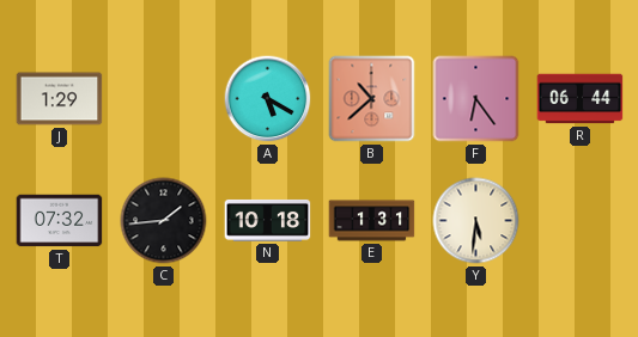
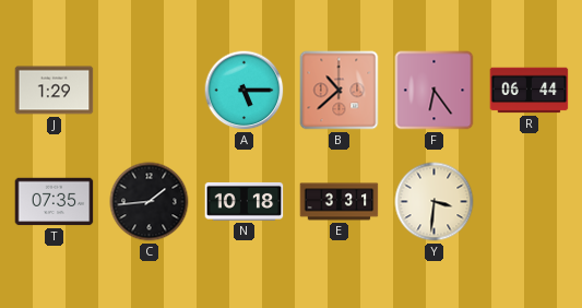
A: 5:20 -> 5:15 (245, 91)
T: 07:32 -> 07:35 (55, 202)
E: 1:31 -> 3:31 (340, 202)
Y: 5:31 -> 3:31 (435, 202)
